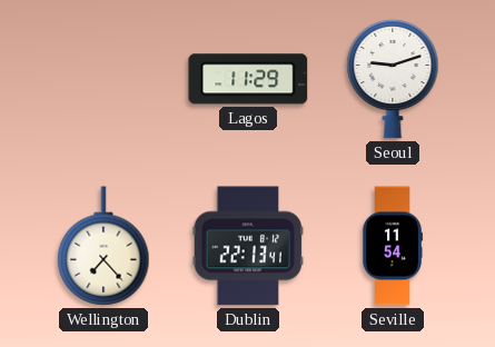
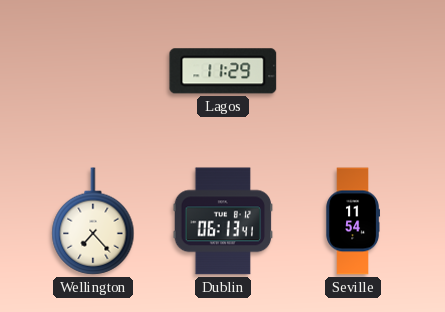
Seoul: 9:12 -> none (393, 79)
Dublin: 22:13 -> 06:13 (223, 221)
